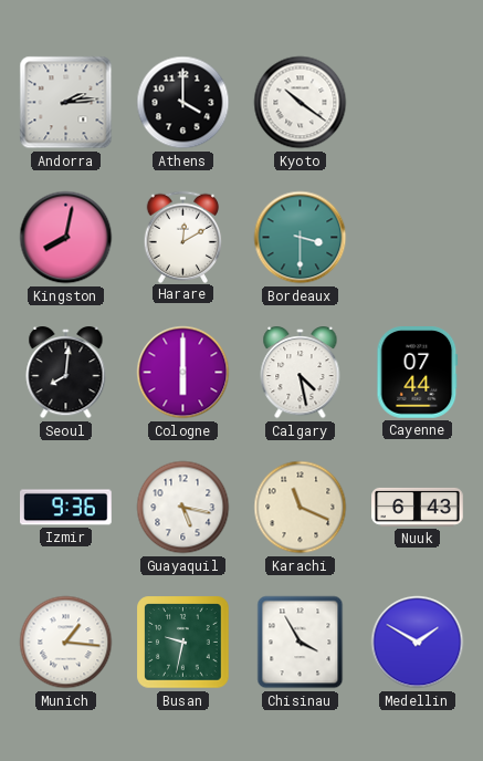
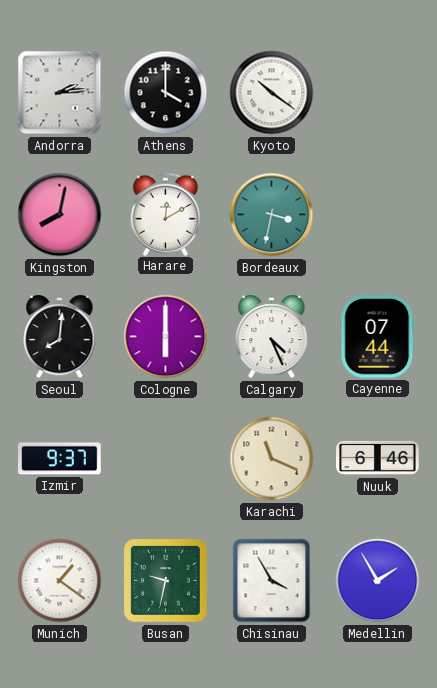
Bordeaux: 3:30 -> 3:32 (272, 215)
Calgary: 4:28 -> 4:26 (272, 338)
Izmir: 9:36 -> 9:37 (60, 459)
Guayaquil: 5:17 -> none (183, 508)
Nuuk: 6:43 -> 6:46 (378, 458)
Munich: 1:16 -> 1:21 (60, 581)
Medellin: 1:50 -> 1:55 (378, 581)
